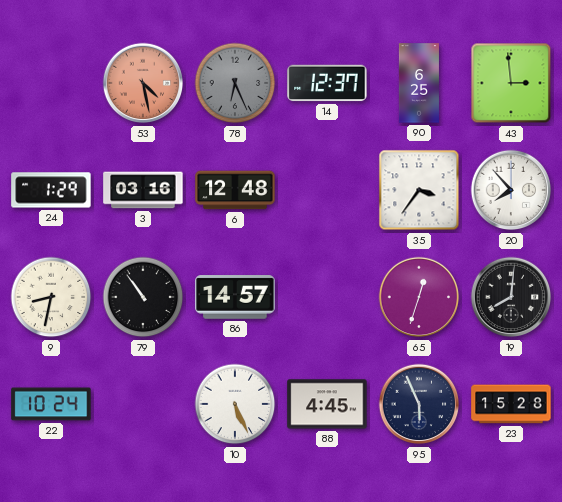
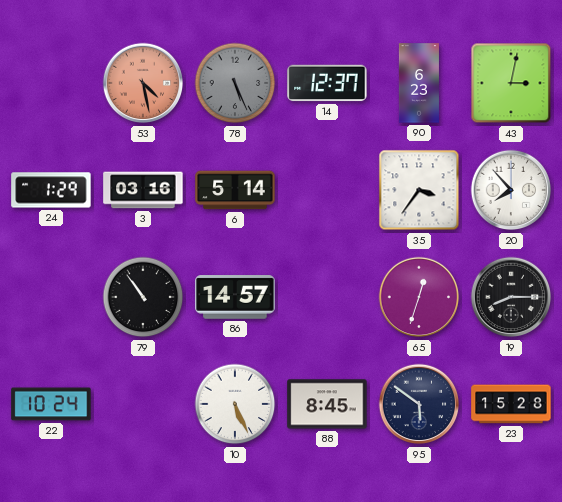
78: 6:26 -> 5:26 (235, 83)
90: 6:25 -> 6:23 (419, 83)
43: 2:59 -> 3:02 (511, 83)
6: 12:48 -> 5:14 (235, 190)
9: 8:32 -> none (51, 297)
19: 8:01 -> 8:15 (511, 297)
88: 4:45 -> 8:45 (327, 404)
95: 5:56 -> 5:51 (419, 404)
